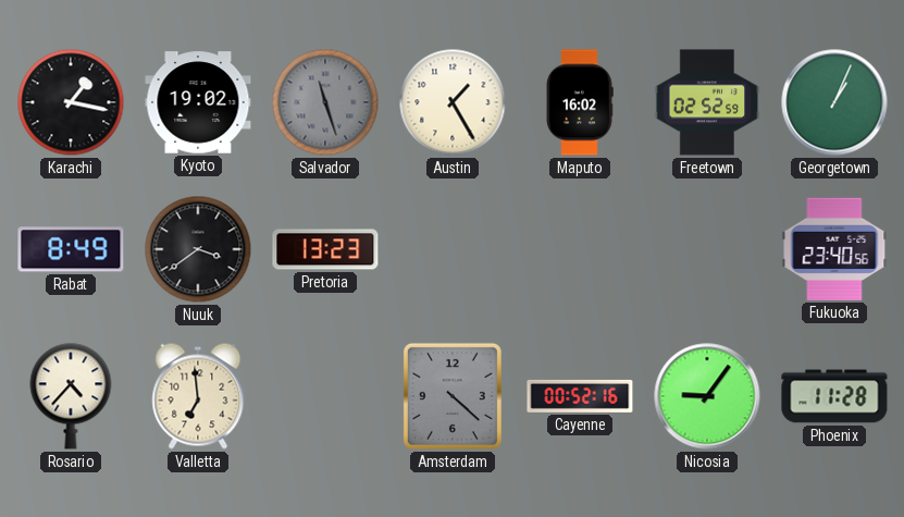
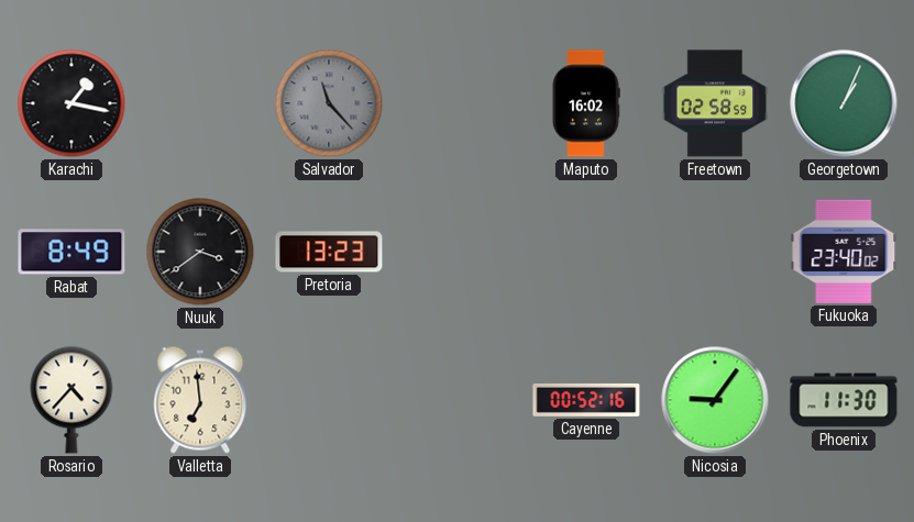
Kyoto: 19:02 -> none (198, 102)
Salvador: 11:27 -> 11:23 (329, 103)
Austin: 1:25 -> none (453, 102)
Freetown: 02:52 -> 02:58 (715, 103)
Fukuoka: 23:40:56 -> 23:40:02 (844, 252)
Amsterdam: 4:22 -> none (453, 396)
Phoenix: 11:28 -> 11:30 (844, 400)
